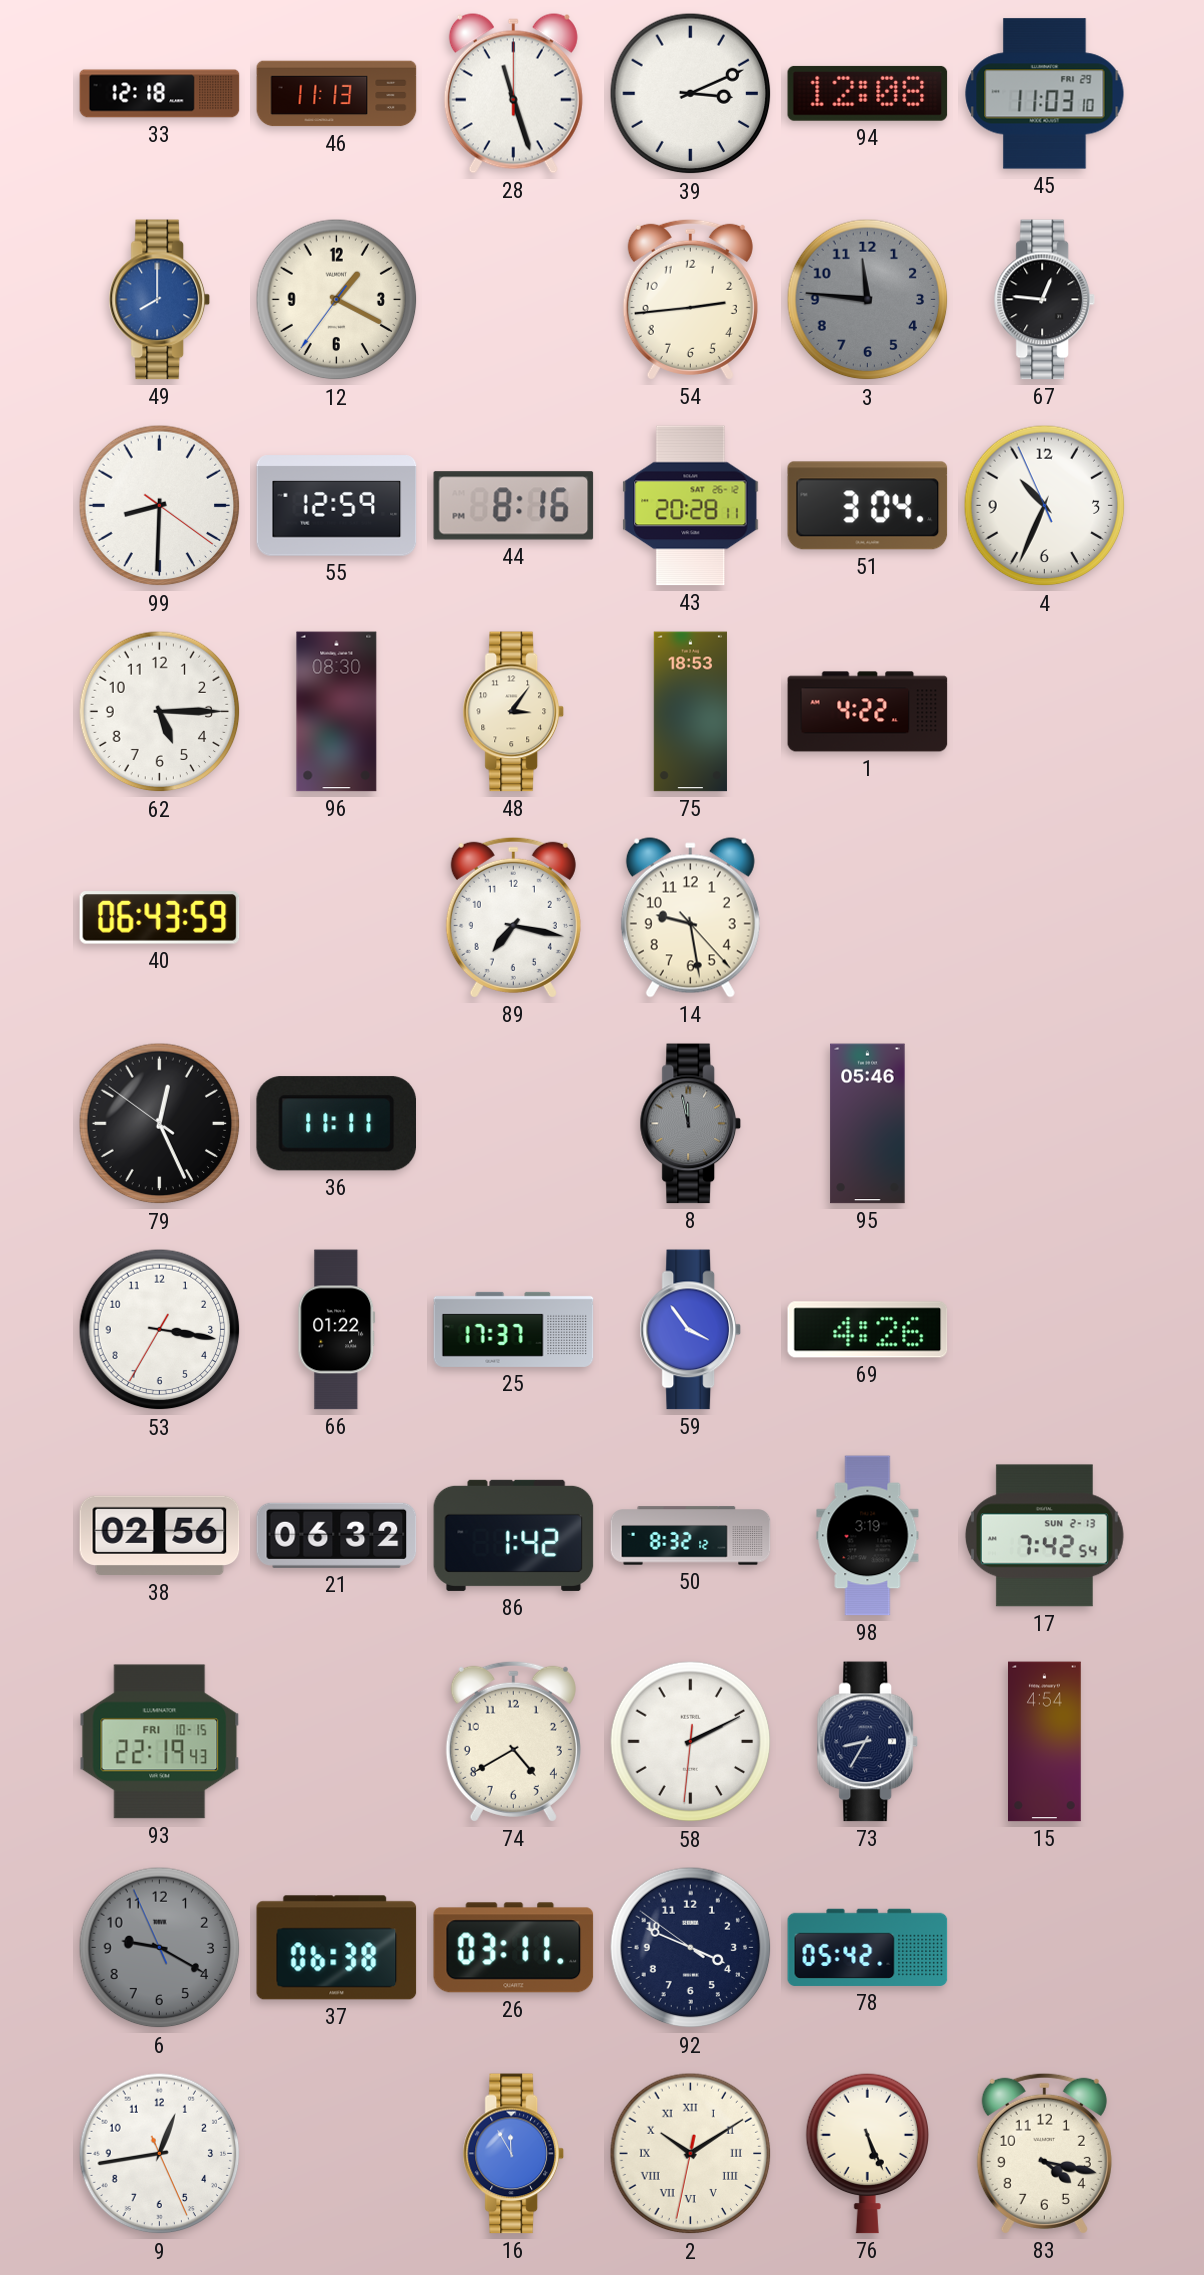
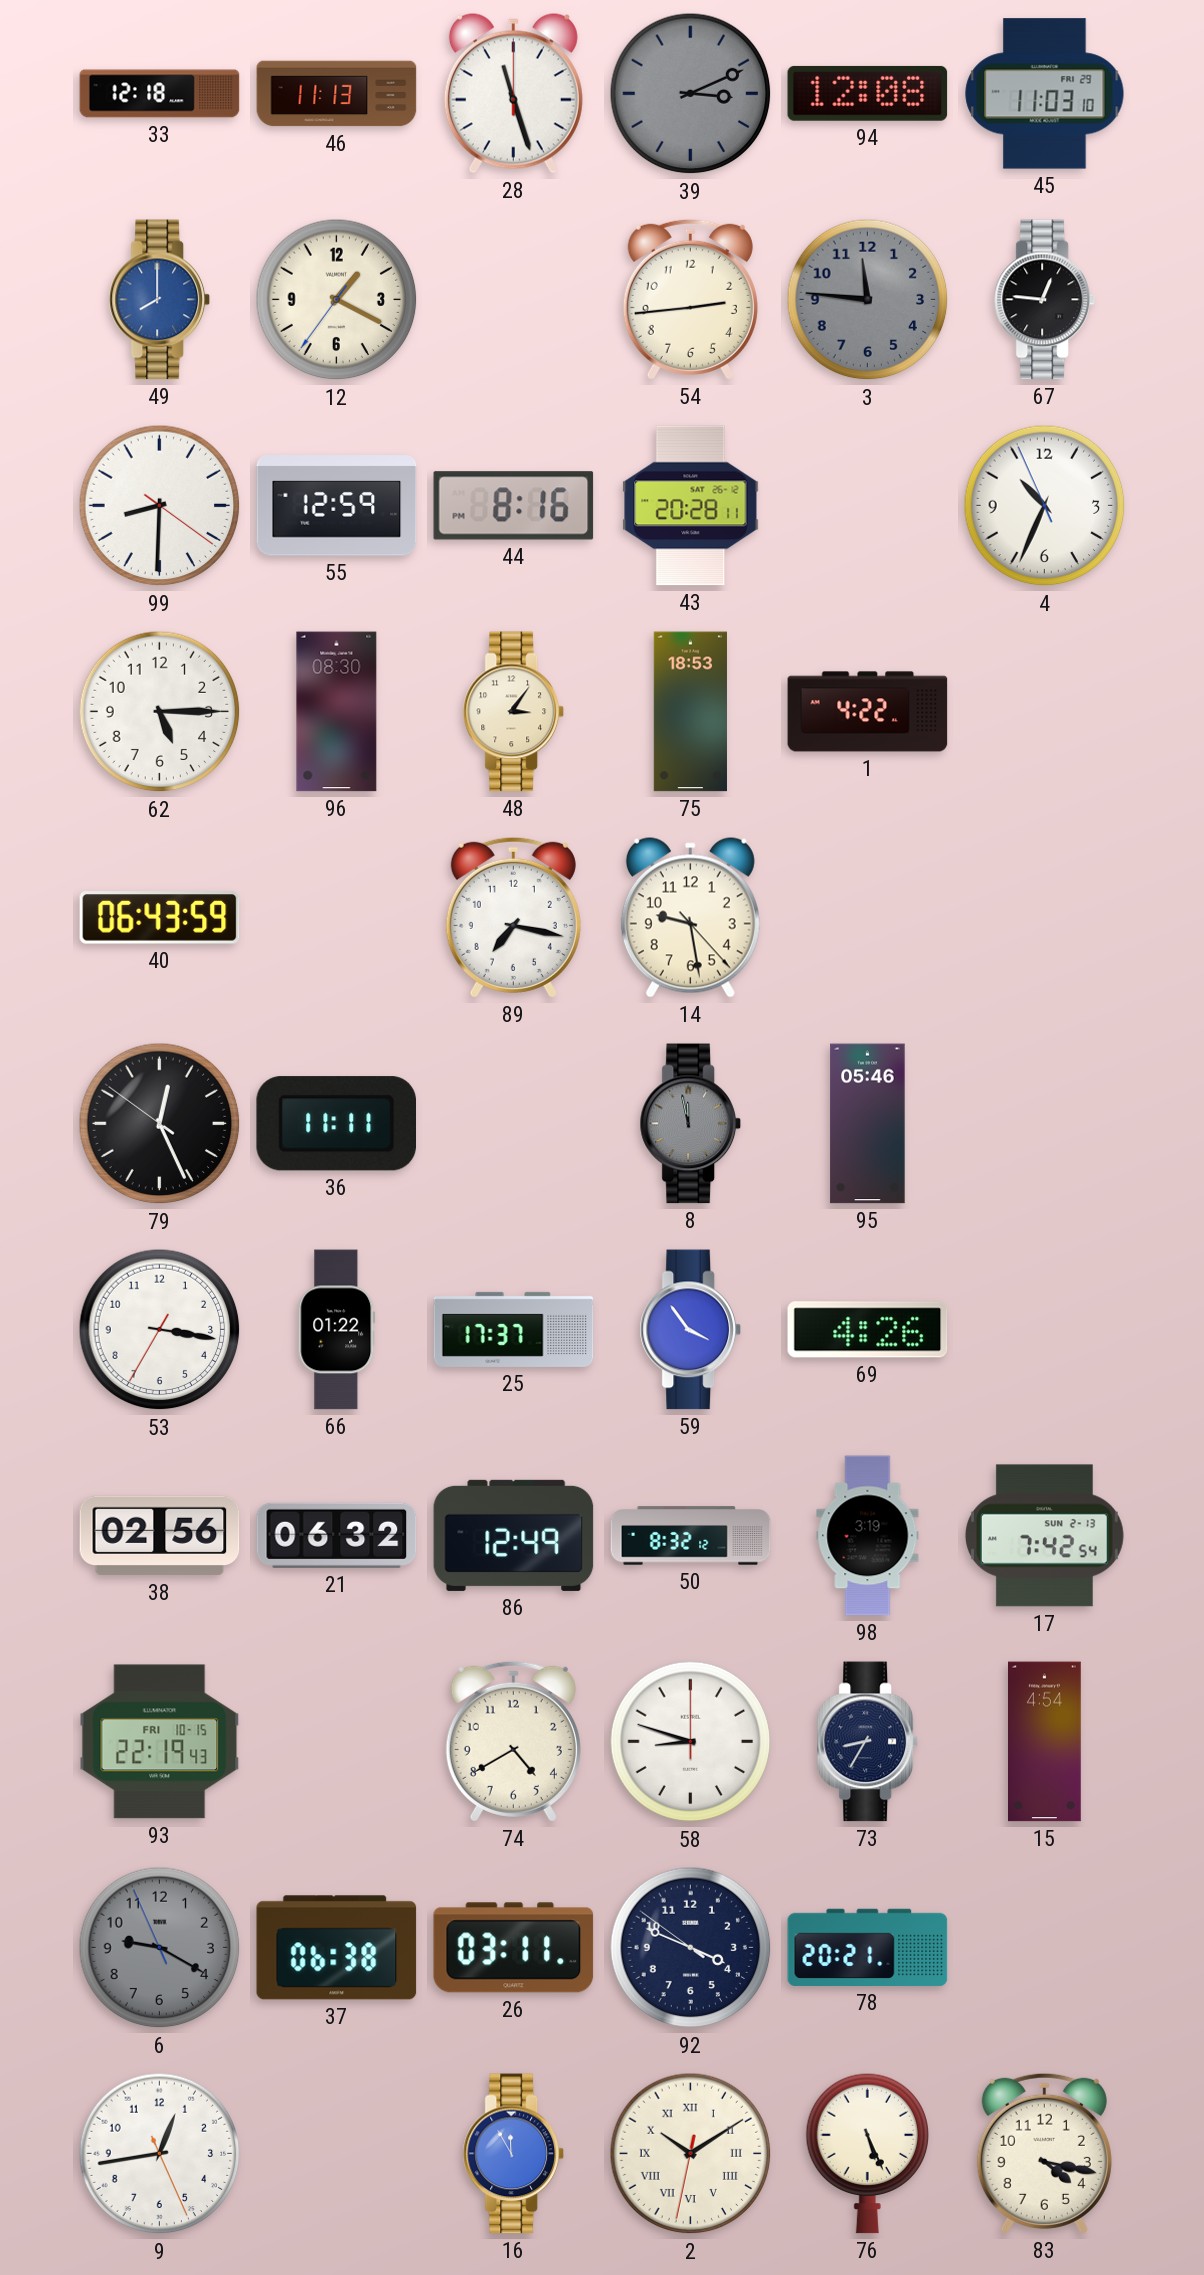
39 dial: white -> grey (691, 94)
51: 3:04 -> none (868, 506)
86: 1:42 -> 12:49 (514, 1535)
58: 2:10 -> 8:48 (691, 1742)
78: 05:42 -> 20:21 (868, 1947)
